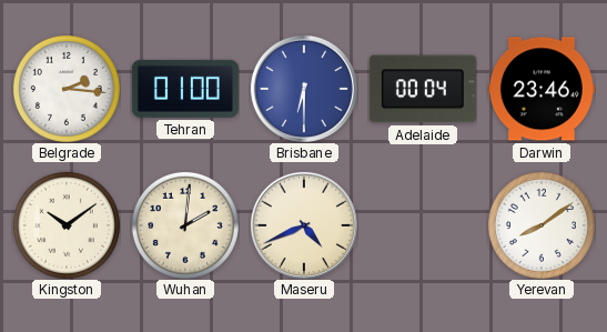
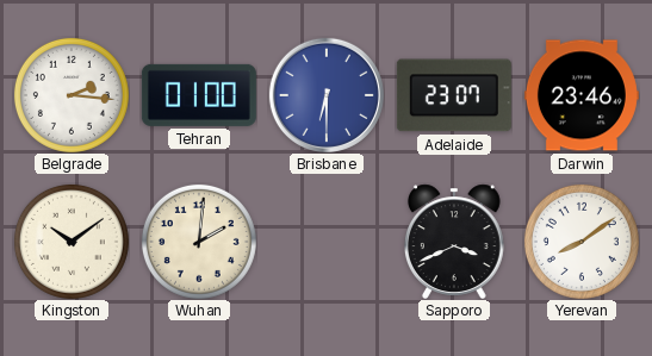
Adelaide: 00:04 -> 23:07 (454, 95)
Maseru: 4:41 -> none (304, 225)
Sapporo: none -> 3:41 (455, 242)
